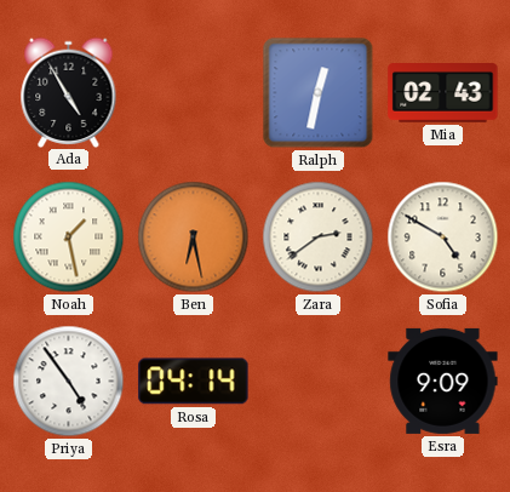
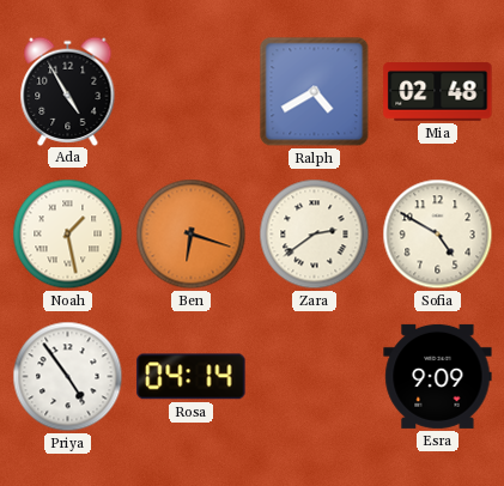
Ralph: 12:32 -> 4:40 (315, 92)
Mia: 02:43 -> 02:48 (438, 92)
Ben: 6:28 -> 6:18 (192, 235)
